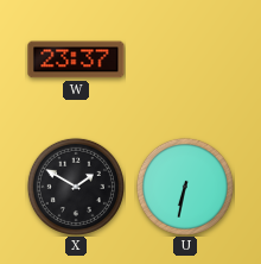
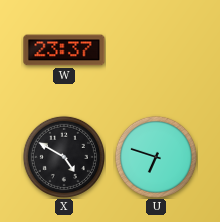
X: 1:50 -> 4:50 (64, 157)
U: 6:32 -> 6:48 (156, 157)
